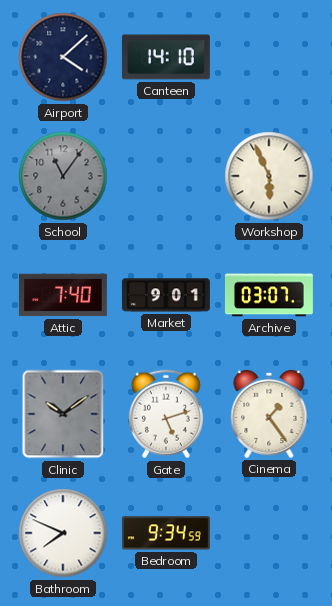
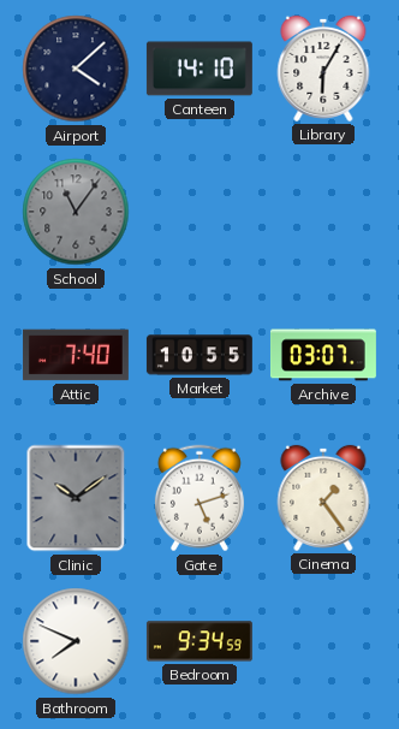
Library: none -> 6:05 (323, 69)
Workshop: 5:56 -> none (269, 176)
Market: 9:01 -> 10:55 (199, 355)
